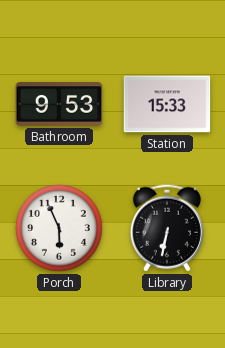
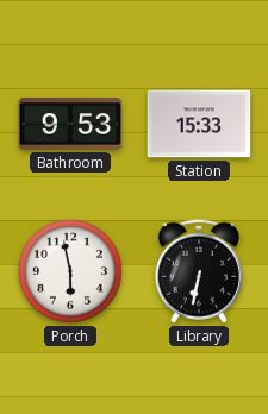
Porch: 5:56 -> 5:58 (71, 272)
